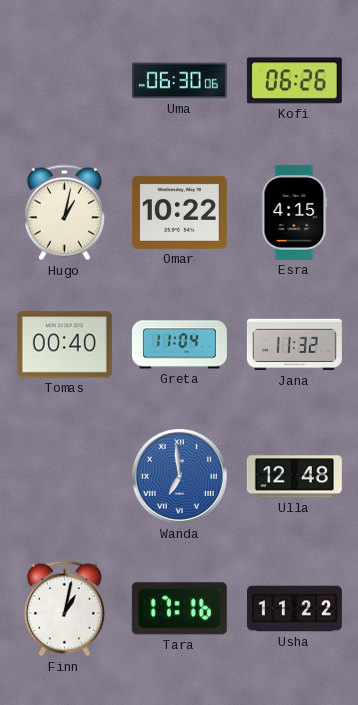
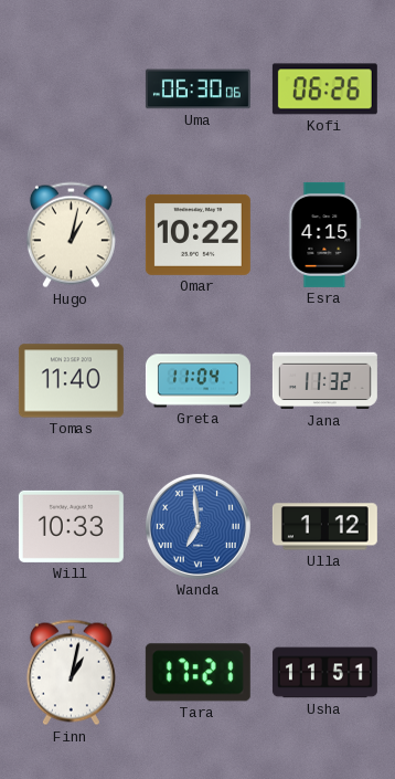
Tomas: 00:40 -> 11:40 (71, 381)
Will: none -> 10:33 (71, 526)
Ulla: 12:48 -> 1:12 (324, 527)
Tara: 17:16 -> 17:21 (197, 673)
Usha: 11:22 -> 11:51 (324, 673)
